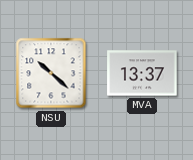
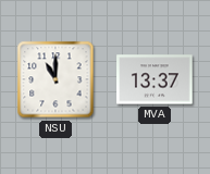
NSU: 10:22 -> 11:00 (55, 79)
